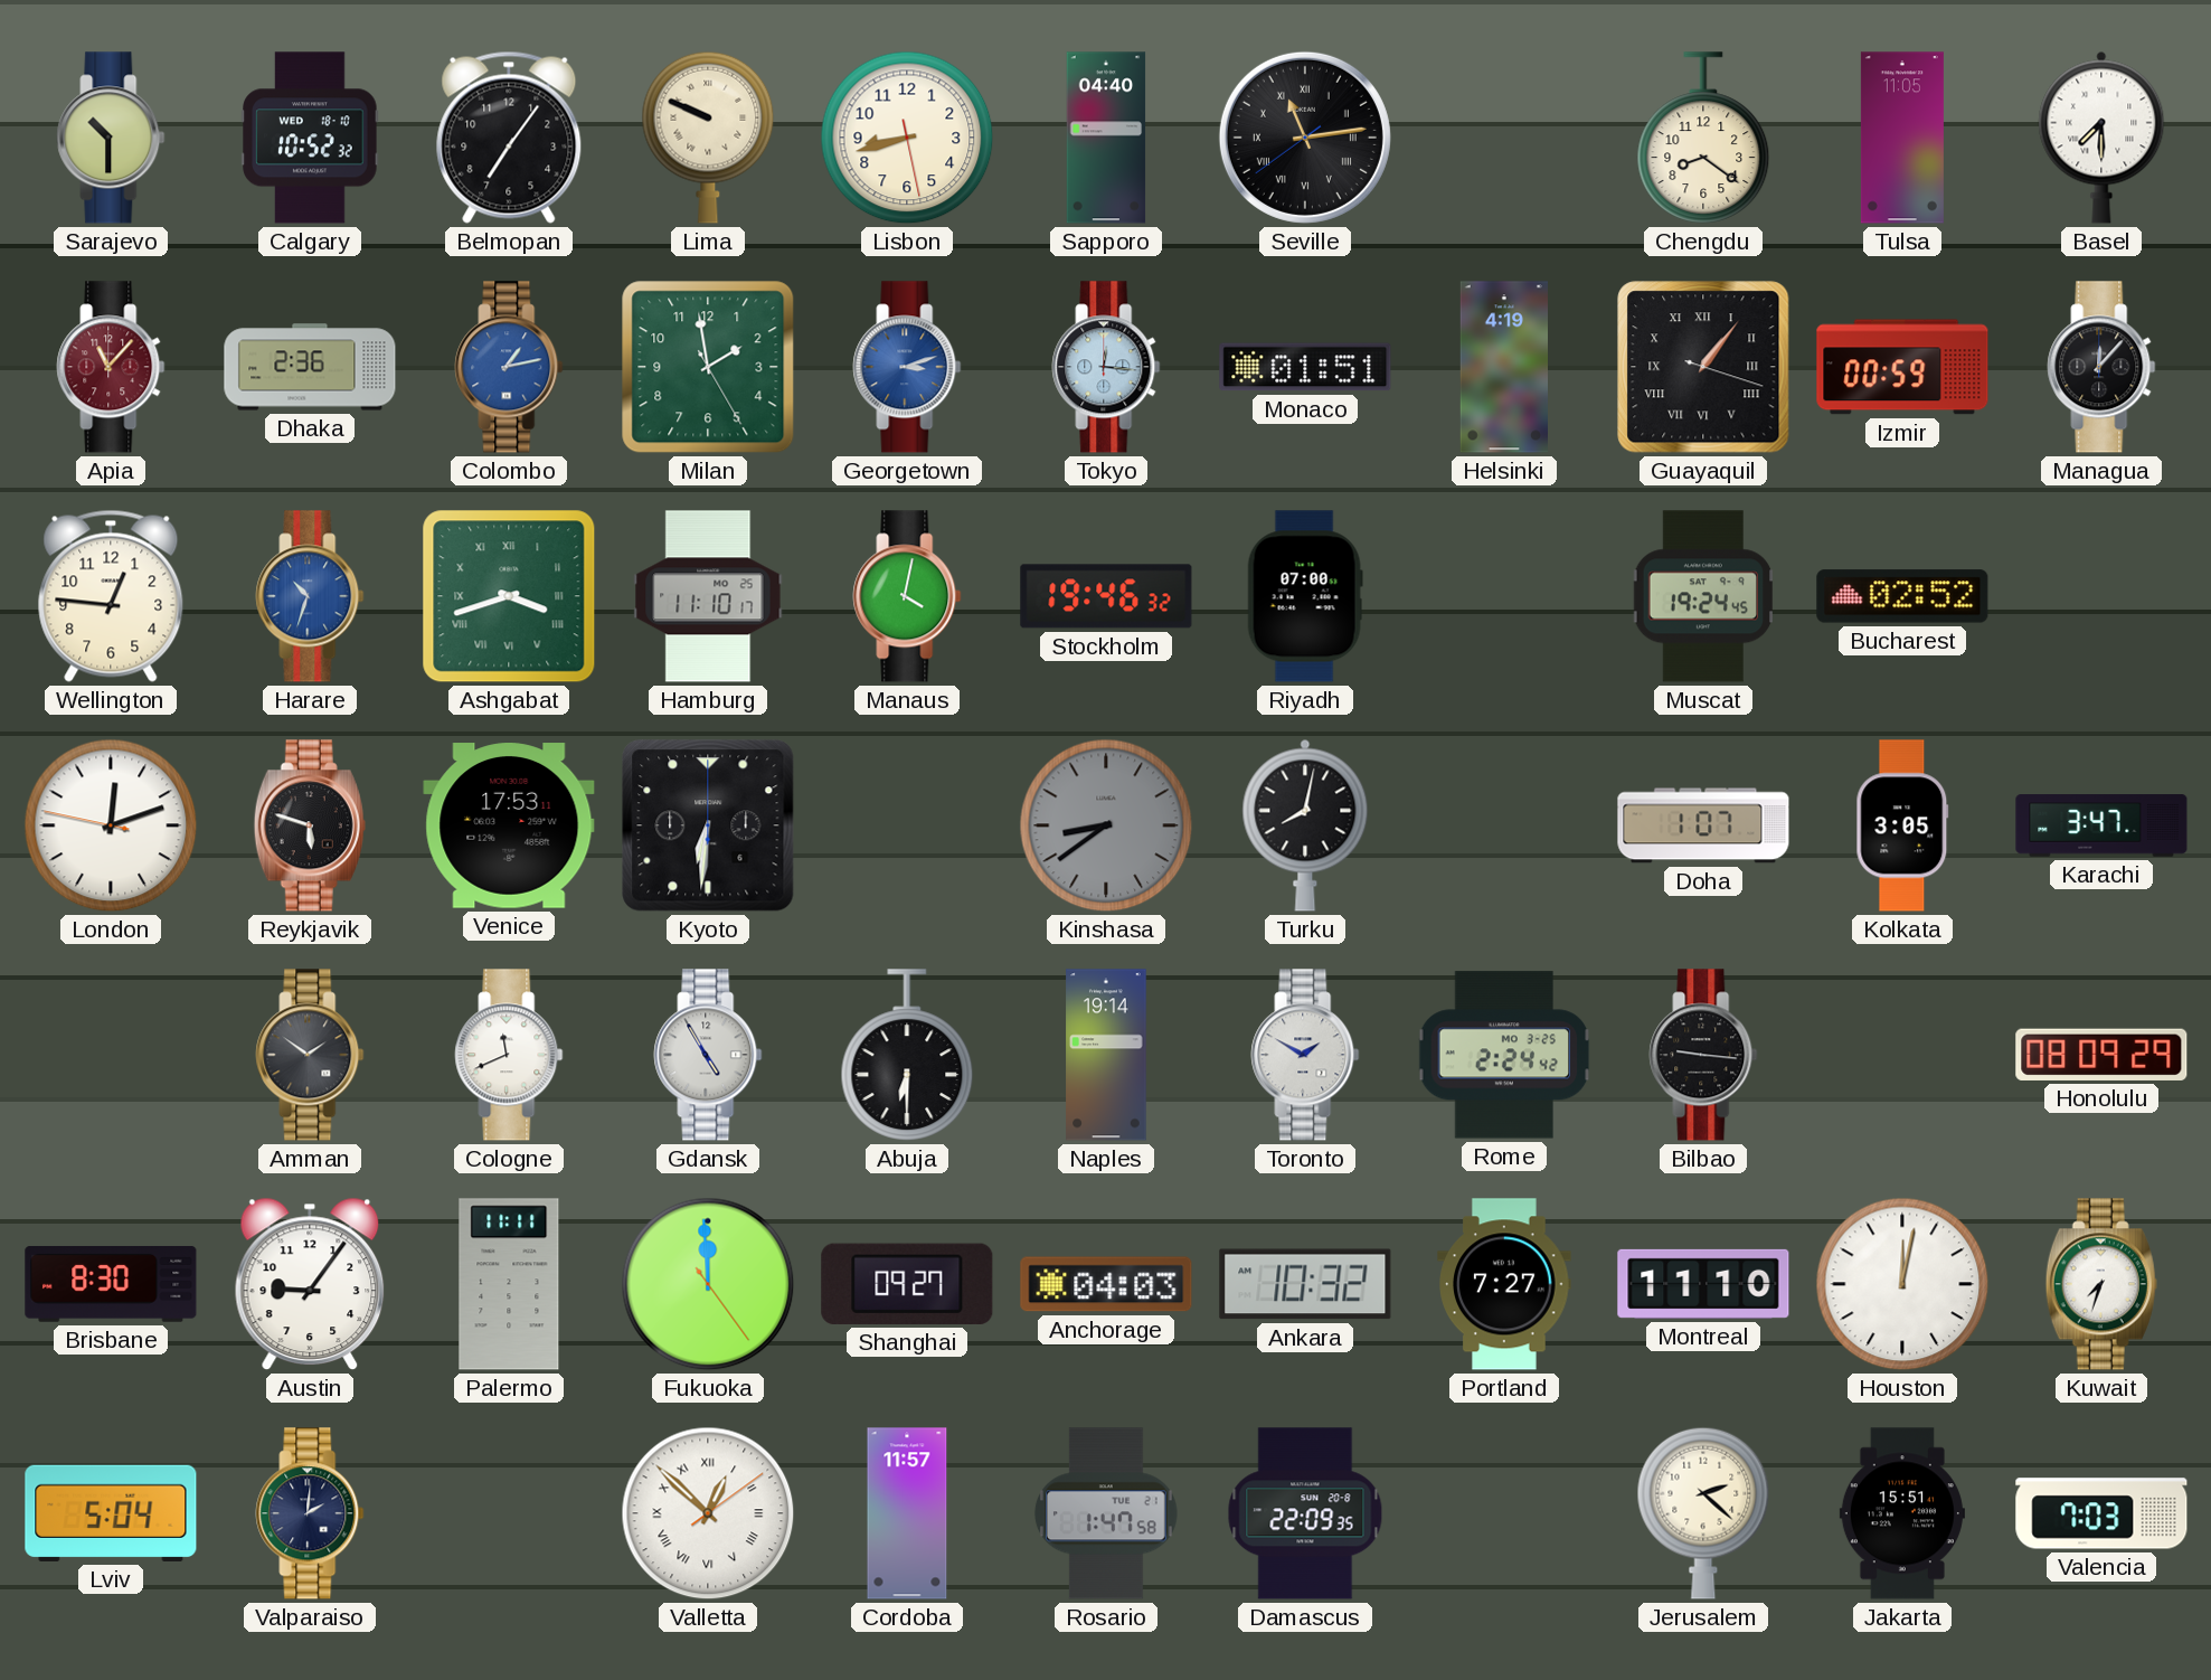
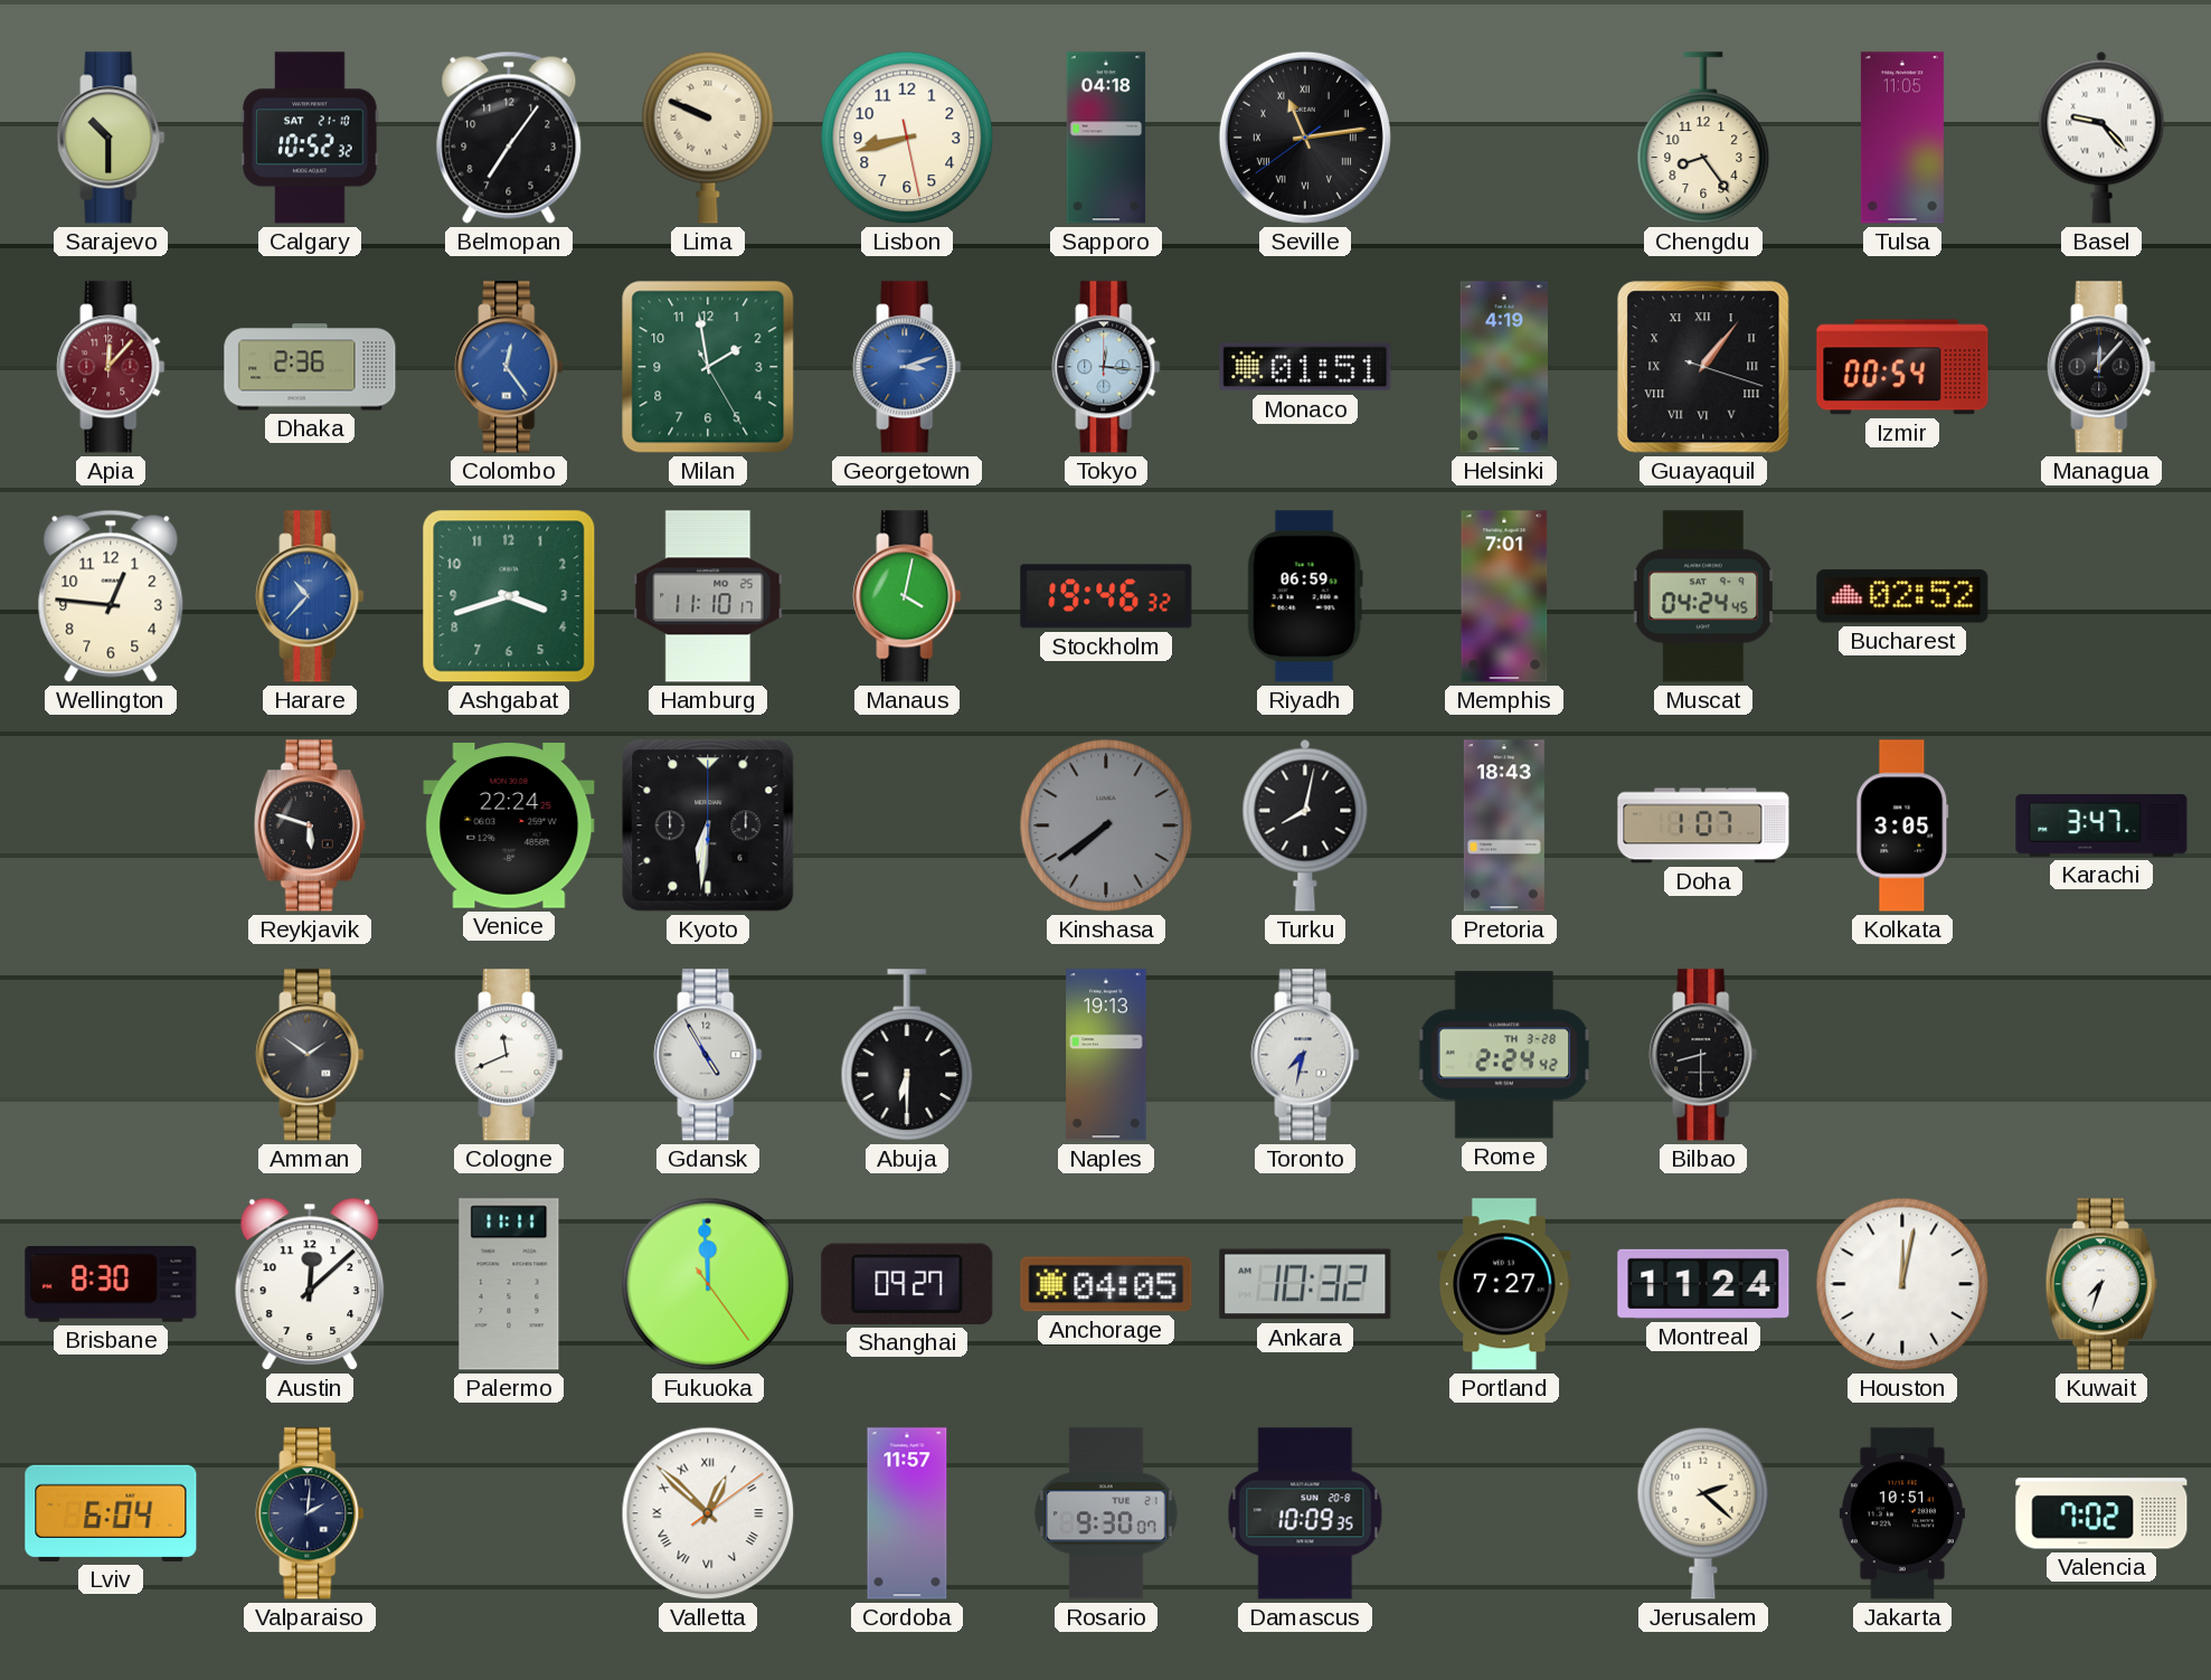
Calgary date: WED 18-10 -> SAT 21-10 (310, 138)
Sapporo: 04:40 -> 04:18 (1106, 138)
Chengdu: 8:21 -> 8:24 (1703, 138)
Basel: 7:30 -> 9:23 (2101, 138)
Apia: 11:07 -> 12:07 (111, 367)
Colombo: 1:13 -> 12:24 (509, 367)
Izmir: 00:59 -> 00:54 (1902, 367)
Harare: 10:33 -> 10:37 (310, 596)
Ashgabat numerals: Roman -> Arabic (509, 596)
Riyadh: 07:00 -> 06:59 (1305, 596)
Memphis: none -> 7:01 (1504, 596)
Muscat: 19:24 -> 04:24 (1703, 596)
London: 12:11 -> none (111, 825)
Venice: 17:53 -> 22:24 (509, 825)
Kinshasa: 8:39 -> 7:39 (1106, 825)
Pretoria: none -> 18:43 (1504, 825)
Naples: 19:14 -> 19:13 (1106, 1055)
Toronto: 1:50 -> 7:32 (1305, 1055)
Rome date: MO 3-25 -> TH 3-28 (1504, 1055)
Bilbao: 9:16 -> 8:30 (1703, 1055)
Honolulu: 08:09 -> none (2101, 1055)
Austin: 9:06 -> 12:08 (310, 1284)
Anchorage: 04:03 -> 04:05 (1106, 1284)
Montreal: 11:10 -> 11:24 (1703, 1284)
Lviv: 5:04 -> 6:04 (111, 1513)
Rosario: 1:47 -> 9:30 (1106, 1513)
Damascus: 22:09 -> 10:09 (1305, 1513)
Jakarta: 15:51 -> 10:51 (1902, 1513)
Valencia: 7:03 -> 7:02 (2101, 1513)
